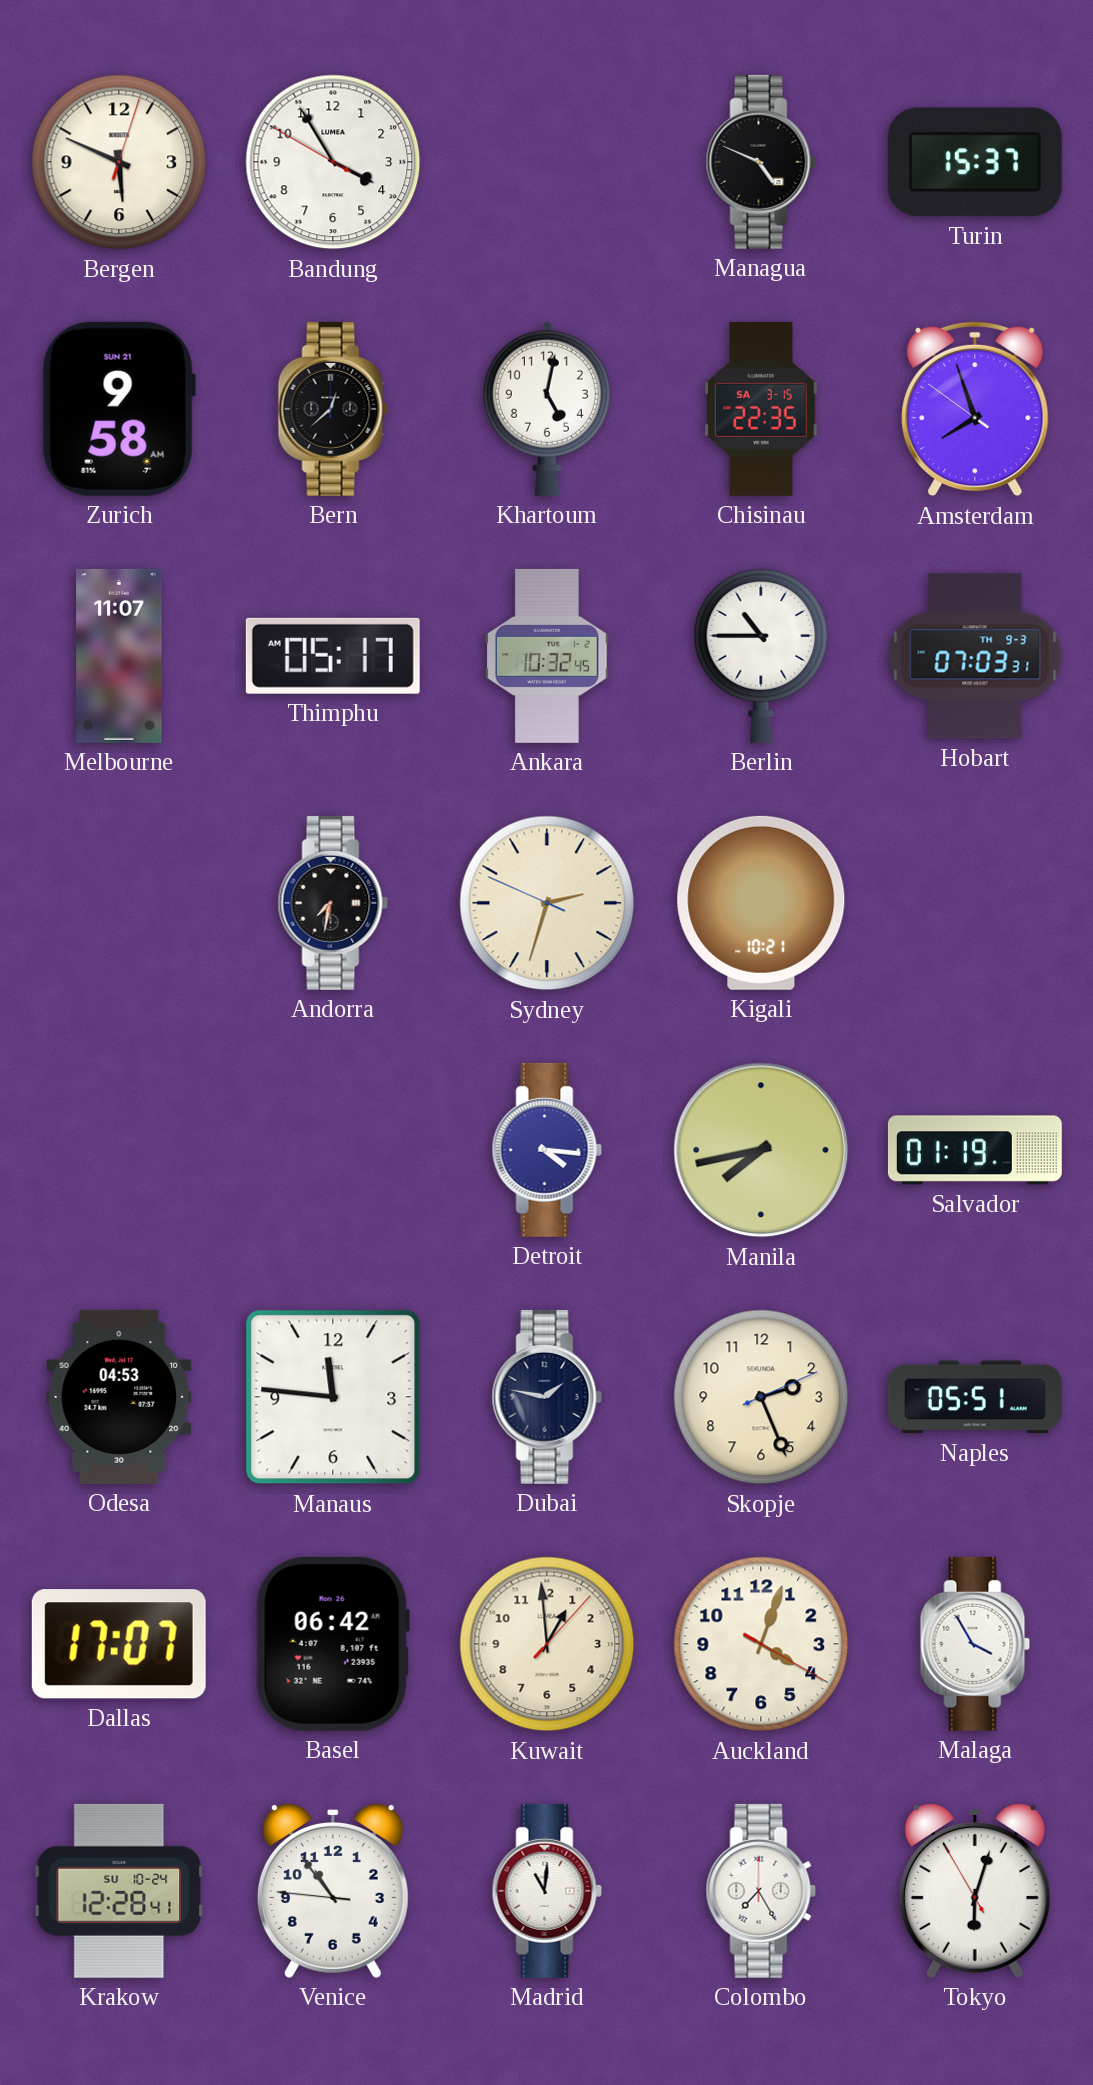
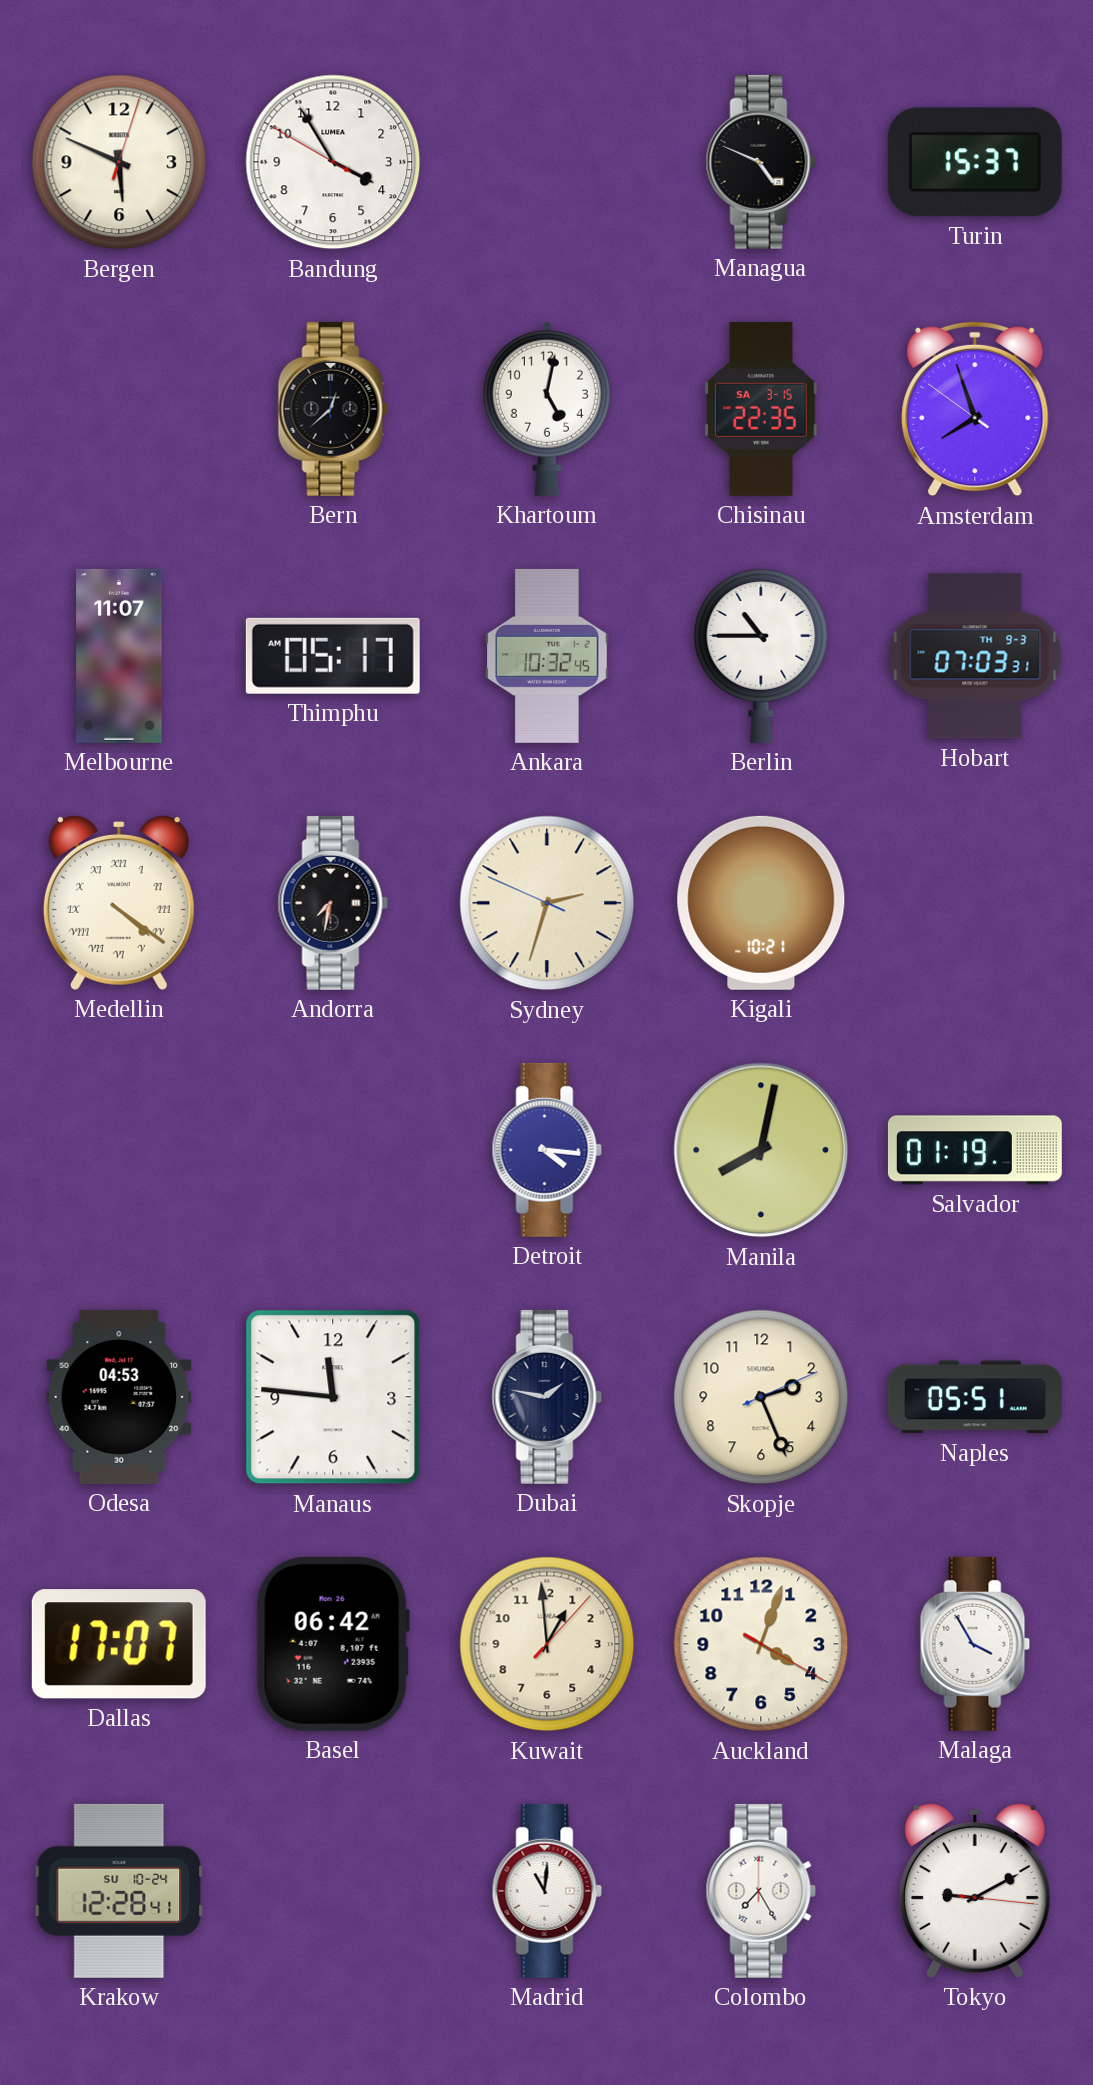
Zurich: 9:58 -> none (119, 409)
Medellin: none -> 4:21 (119, 903)
Manila: 7:43 -> 8:02 (761, 1150)
Venice: 10:53 -> none (333, 1891)
Tokyo: 6:02 -> 9:10 (975, 1891)
